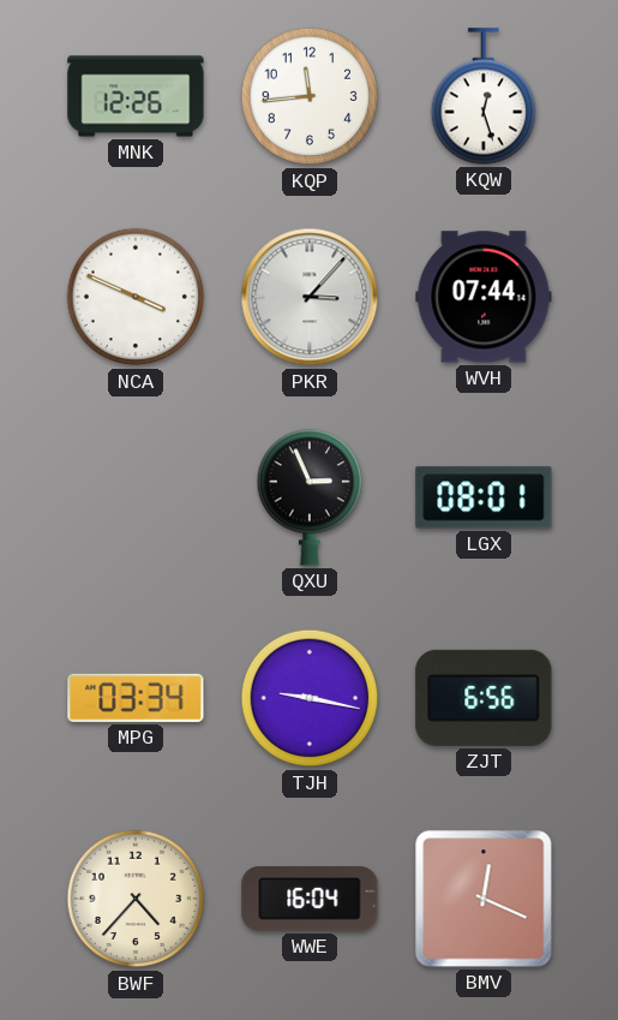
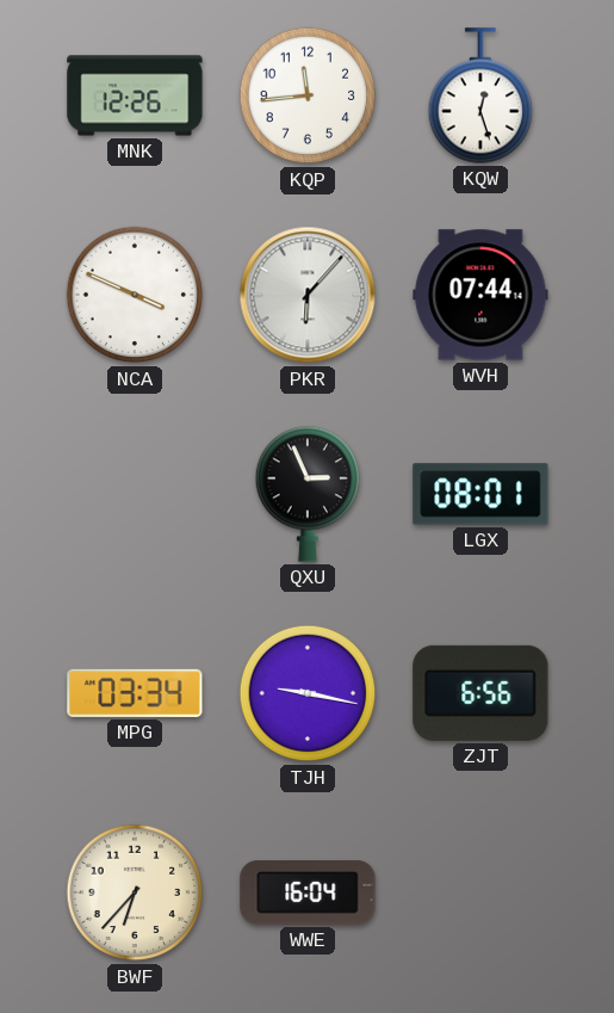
PKR: 3:07 -> 6:07 (308, 295)
BWF: 4:37 -> 6:37 (135, 892)
BMV: 12:19 -> none (484, 899)
